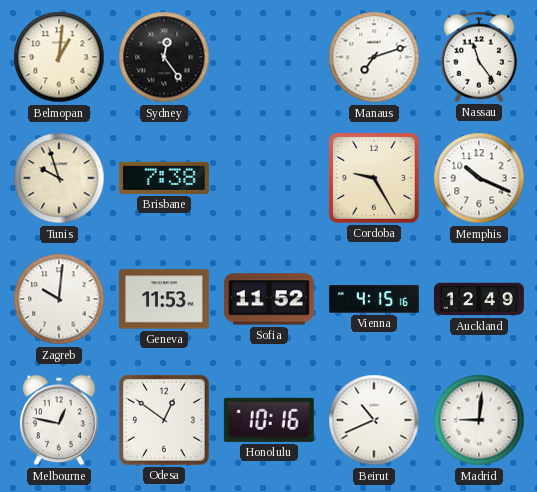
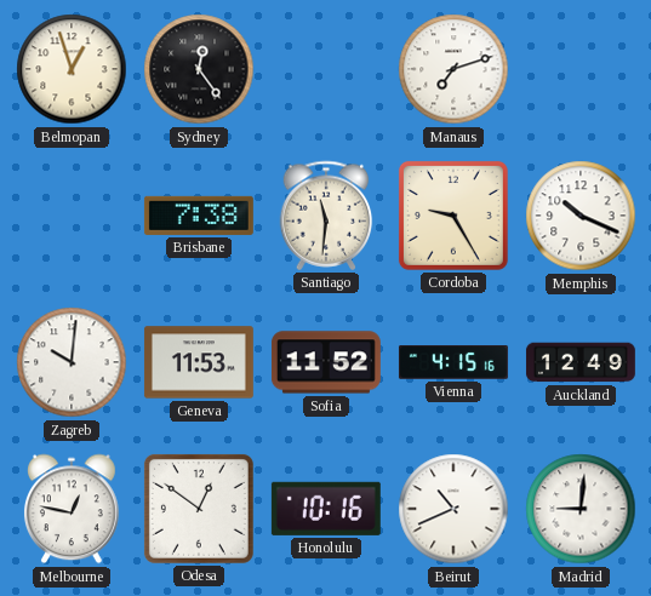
Belmopan: 1:01 -> 12:57 (72, 69)
Nassau: 11:24 -> none (479, 57)
Tunis: 9:57 -> none (59, 178)
Santiago: none -> 11:31 (326, 216)
